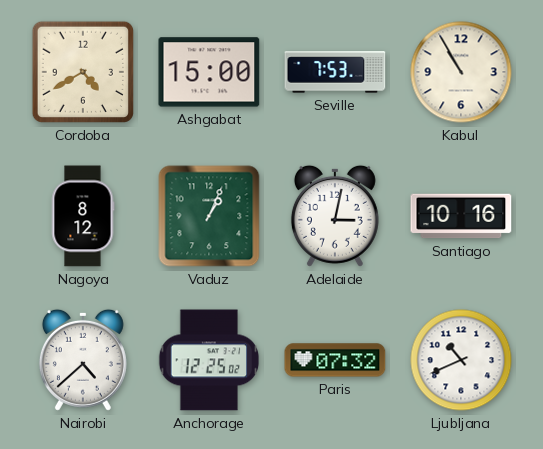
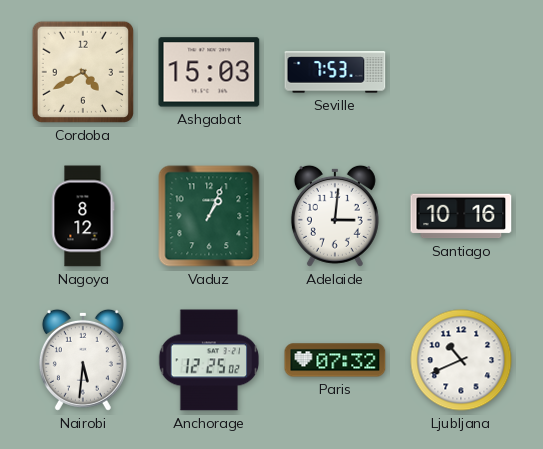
Ashgabat: 15:00 -> 15:03 (209, 72)
Kabul: 10:55 -> none (461, 72)
Adelaide: 3:02 -> 3:01 (335, 216)
Nairobi: 4:38 -> 5:31 (83, 360)
